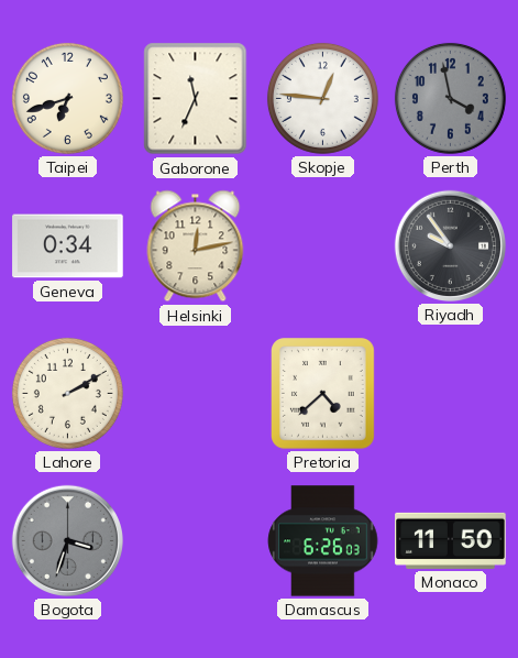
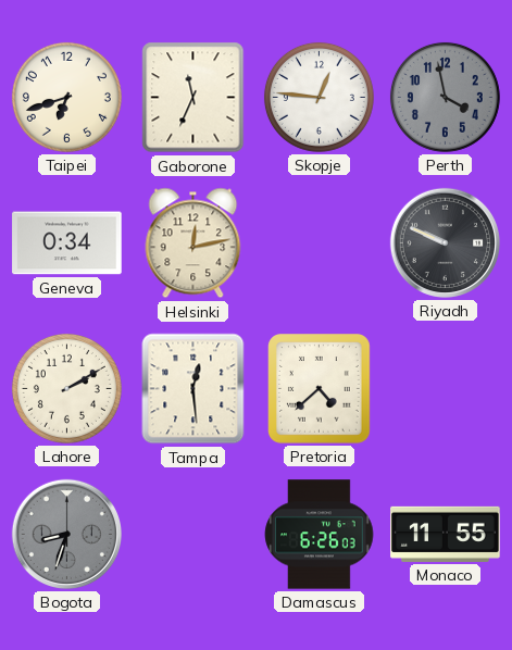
Riyadh: 9:54 -> 9:49 (445, 242)
Tampa: none -> 12:29 (193, 389)
Bogota: 3:33 -> 8:33 (66, 534)
Monaco: 11:50 -> 11:55 (446, 534)
